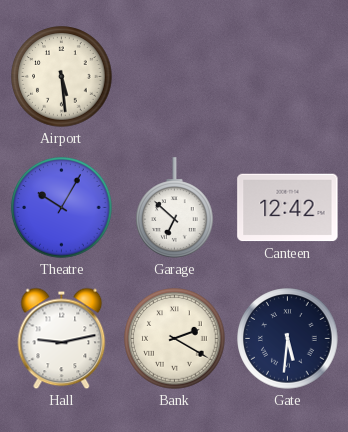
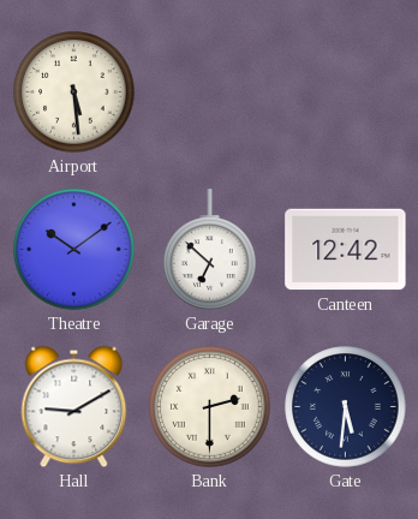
Theatre: 10:05 -> 10:09 (74, 250)
Hall: 9:13 -> 9:10 (74, 407)
Bank: 2:20 -> 2:30 (210, 407)
